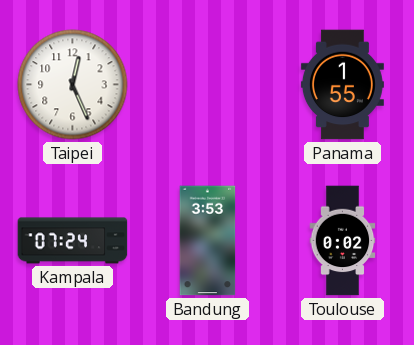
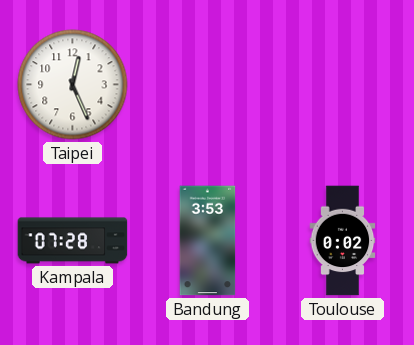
Panama: 1:55 -> none (342, 85)
Kampala: 07:24 -> 07:28 (73, 241)
